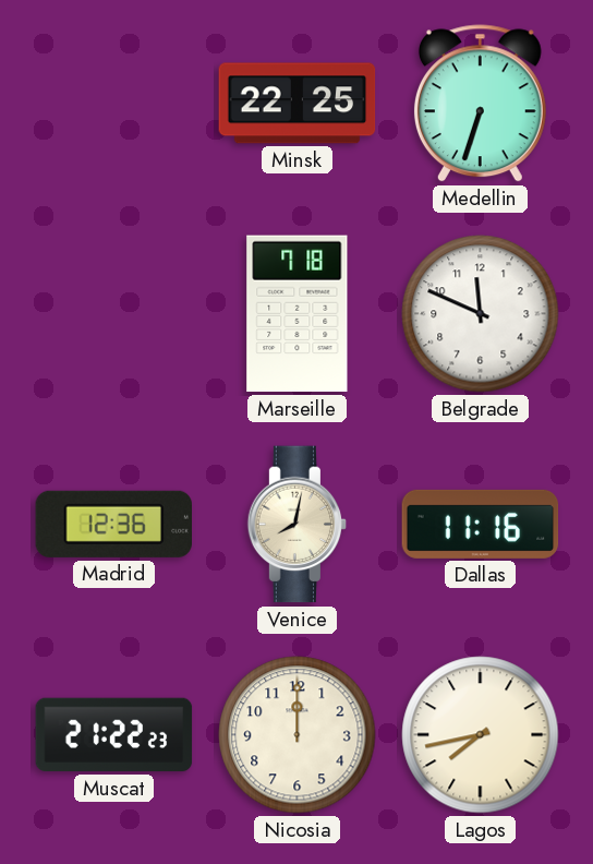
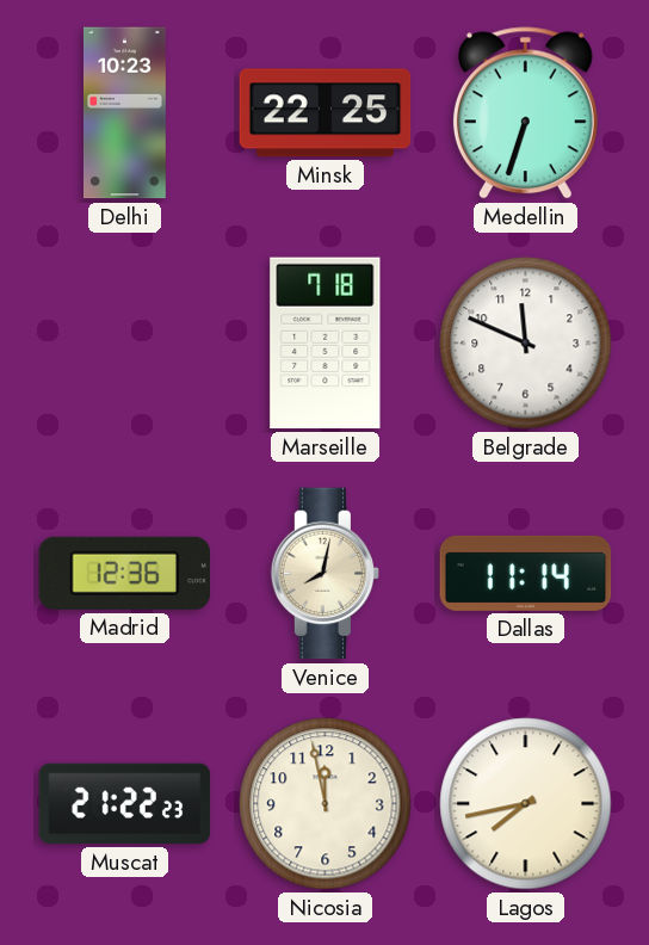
Delhi: none -> 10:23 (124, 113)
Dallas: 11:16 -> 11:14 (526, 573)
Nicosia: 12:00 -> 11:58 (326, 804)
